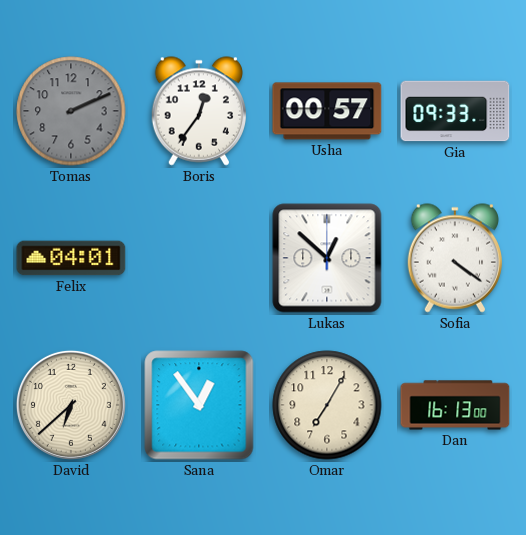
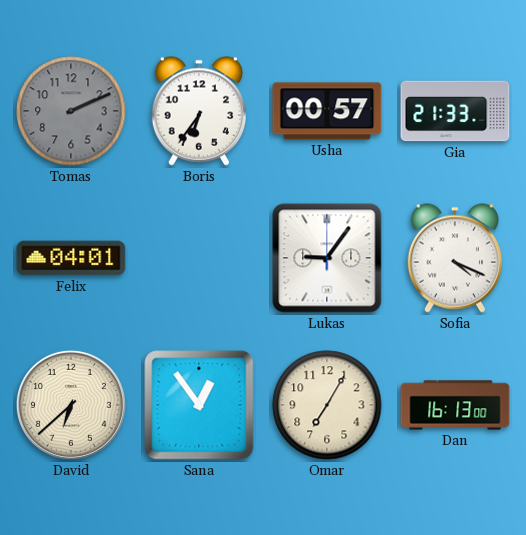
Boris: 12:36 -> 6:36 (198, 111)
Gia: 09:33 -> 21:33 (455, 111)
Lukas: 12:52 -> 9:06 (327, 258)
Sofia: 4:21 -> 4:19 (454, 258)
